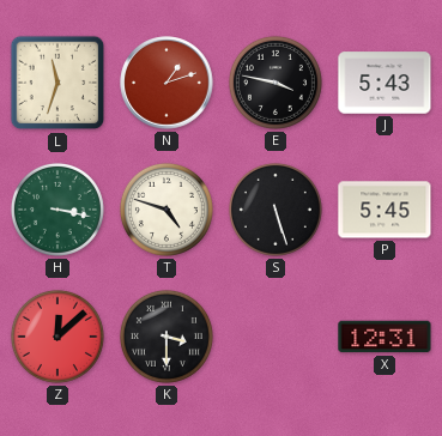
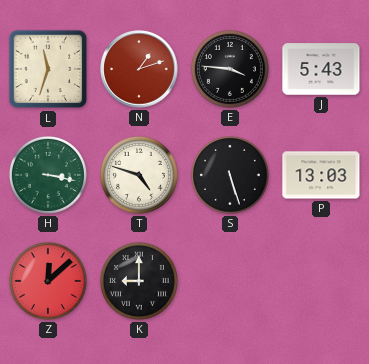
E: 3:47 -> 3:46 (230, 69)
P: 5:45 -> 13:03 (321, 175)
K: 3:30 -> 9:00 (139, 281)
X: 12:31 -> none (385, 337)
